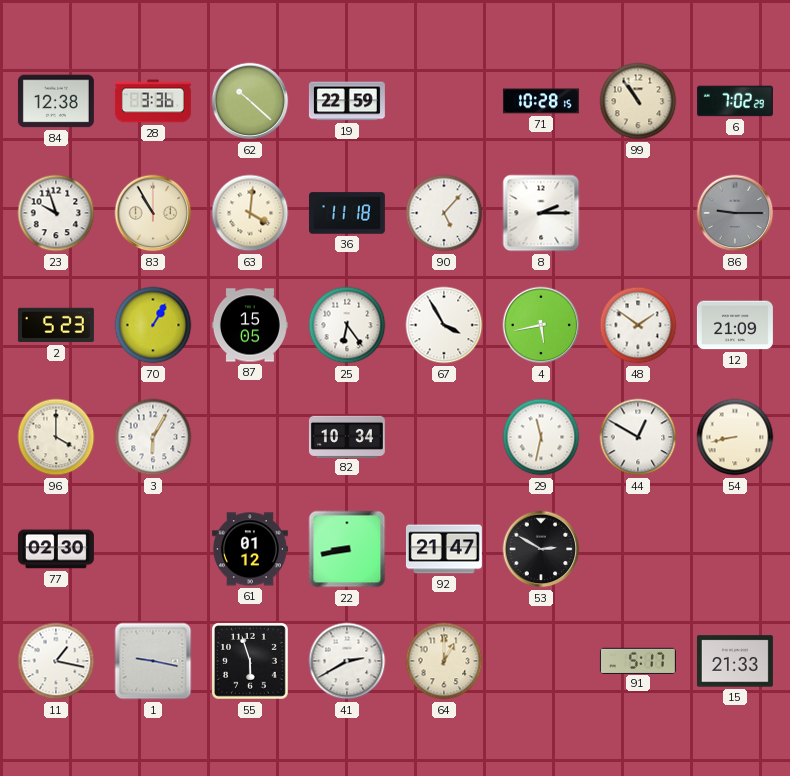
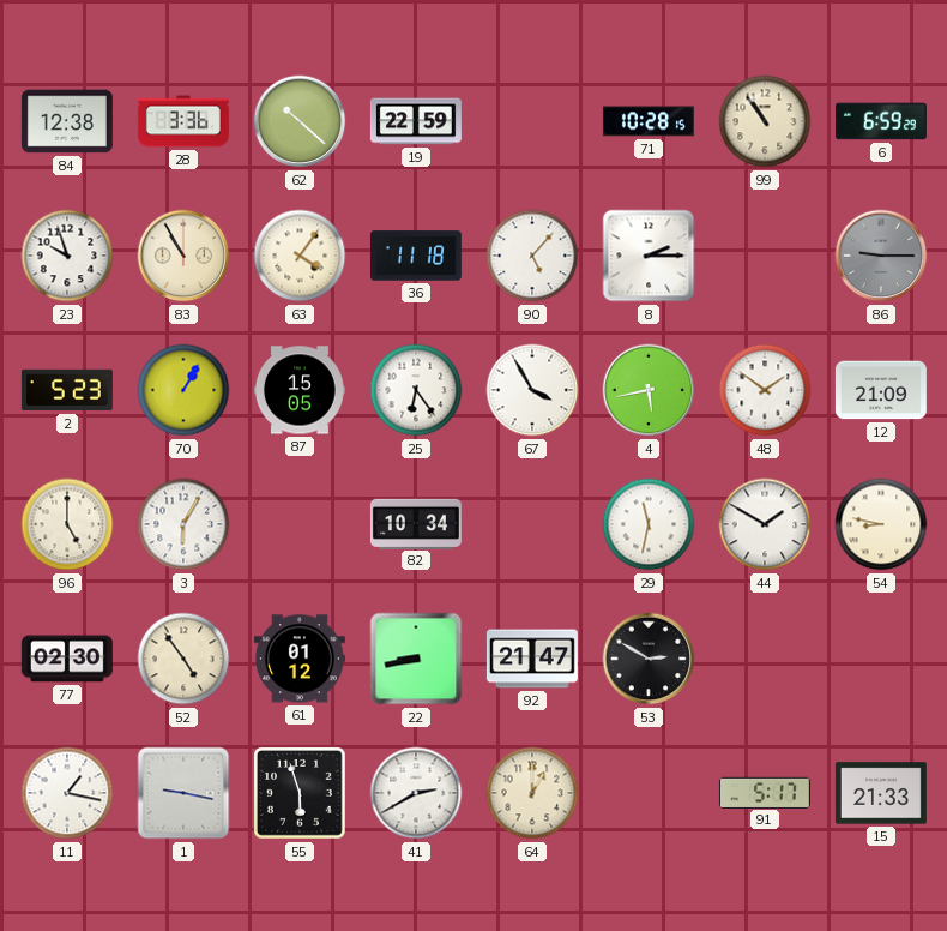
6: 7:02 -> 6:59 (881, 121)
63: 4:01 -> 4:06 (300, 256)
96: 4:00 -> 5:00 (67, 524)
44: 12:50 -> 1:50 (765, 524)
54: 8:43 -> 8:47 (881, 524)
52: none -> 4:54 (183, 659)
